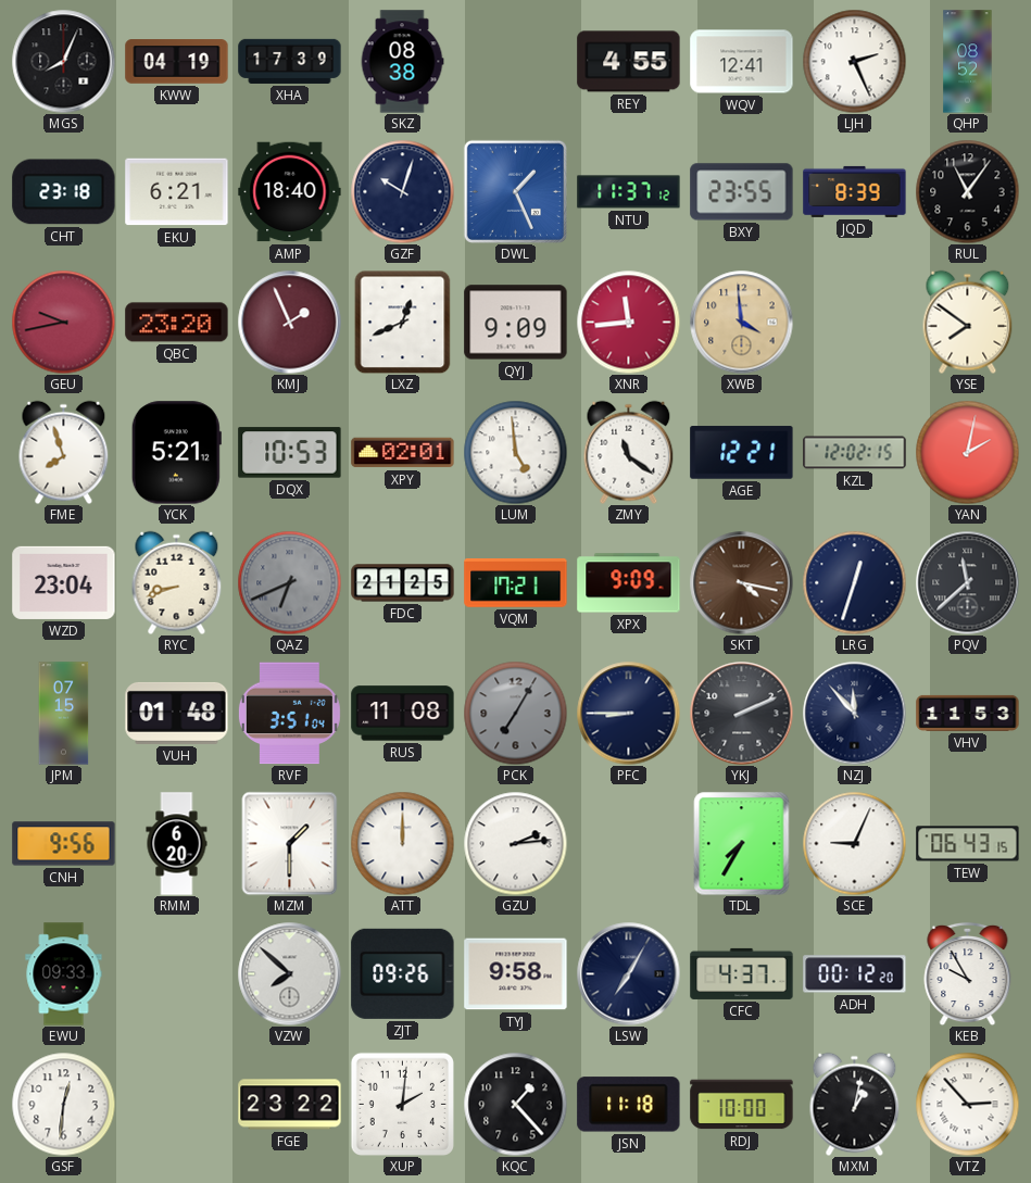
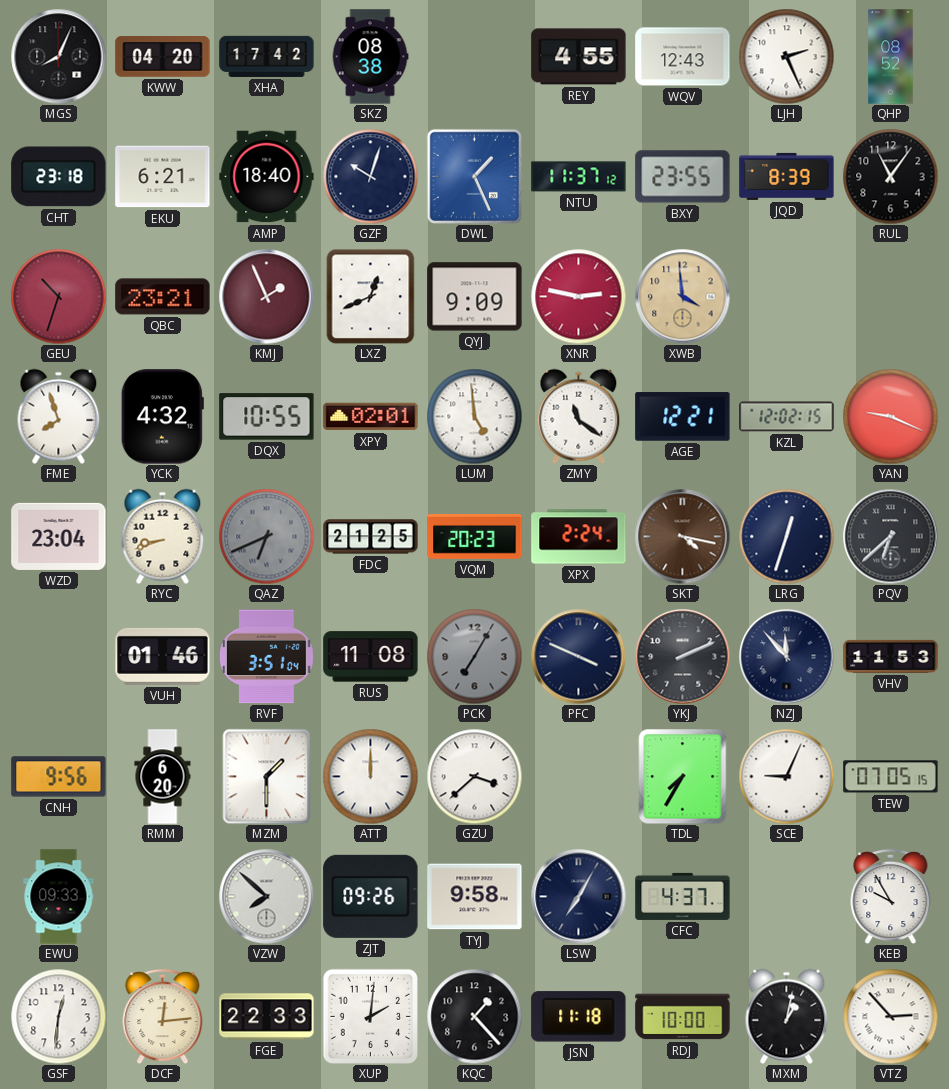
KWW: 04:19 -> 04:20 (163, 57)
XHA: 17:39 -> 17:42 (267, 56)
WQV: 12:41 -> 12:43 (683, 57)
GEU: 9:43 -> 10:33 (58, 296)
QBC: 23:20 -> 23:21 (163, 297)
XNR: 11:44 -> 2:47 (578, 296)
YSE: 7:51 -> none (968, 322)
YCK: 5:21 -> 4:32 (162, 417)
DQX: 10:53 -> 10:55 (267, 417)
YAN: 2:02 -> 9:19 (890, 416)
VQM: 17:21 -> 20:23 (475, 537)
XPX: 9:09 -> 2:24 (579, 537)
PQV: 11:38 -> 6:38 (890, 536)
JPM: 07:15 -> none (64, 714)
VUH: 01:48 -> 01:46 (163, 656)
PFC: 8:45 -> 3:49 (578, 656)
GZU: 2:14 -> 3:38 (474, 776)
TEW: 06:43 -> 07:05 (891, 777)
ADH: 00:12 -> none (855, 974)
DCF: none -> 12:14 (163, 1016)
FGE: 23:22 -> 22:33 (267, 1017)
